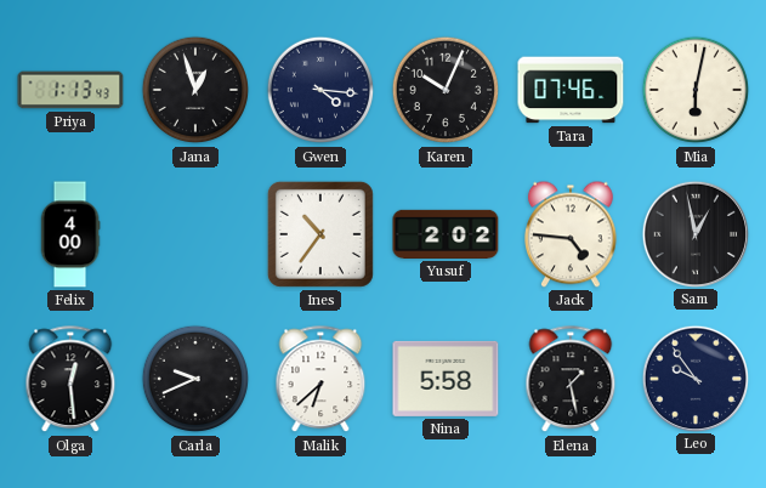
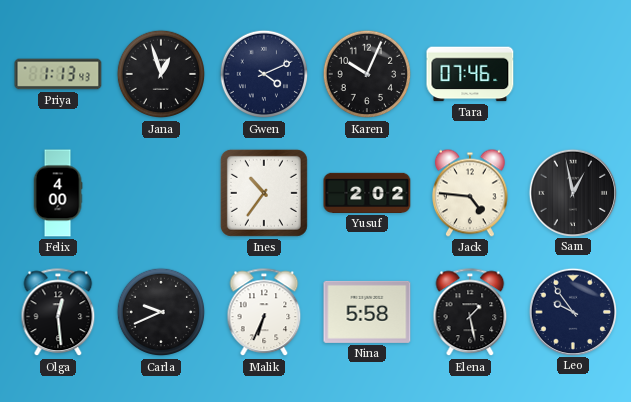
Gwen: 4:16 -> 4:11 (264, 74)
Mia: 6:02 -> none (696, 90)
Malik: 6:38 -> 6:34 (264, 313)
